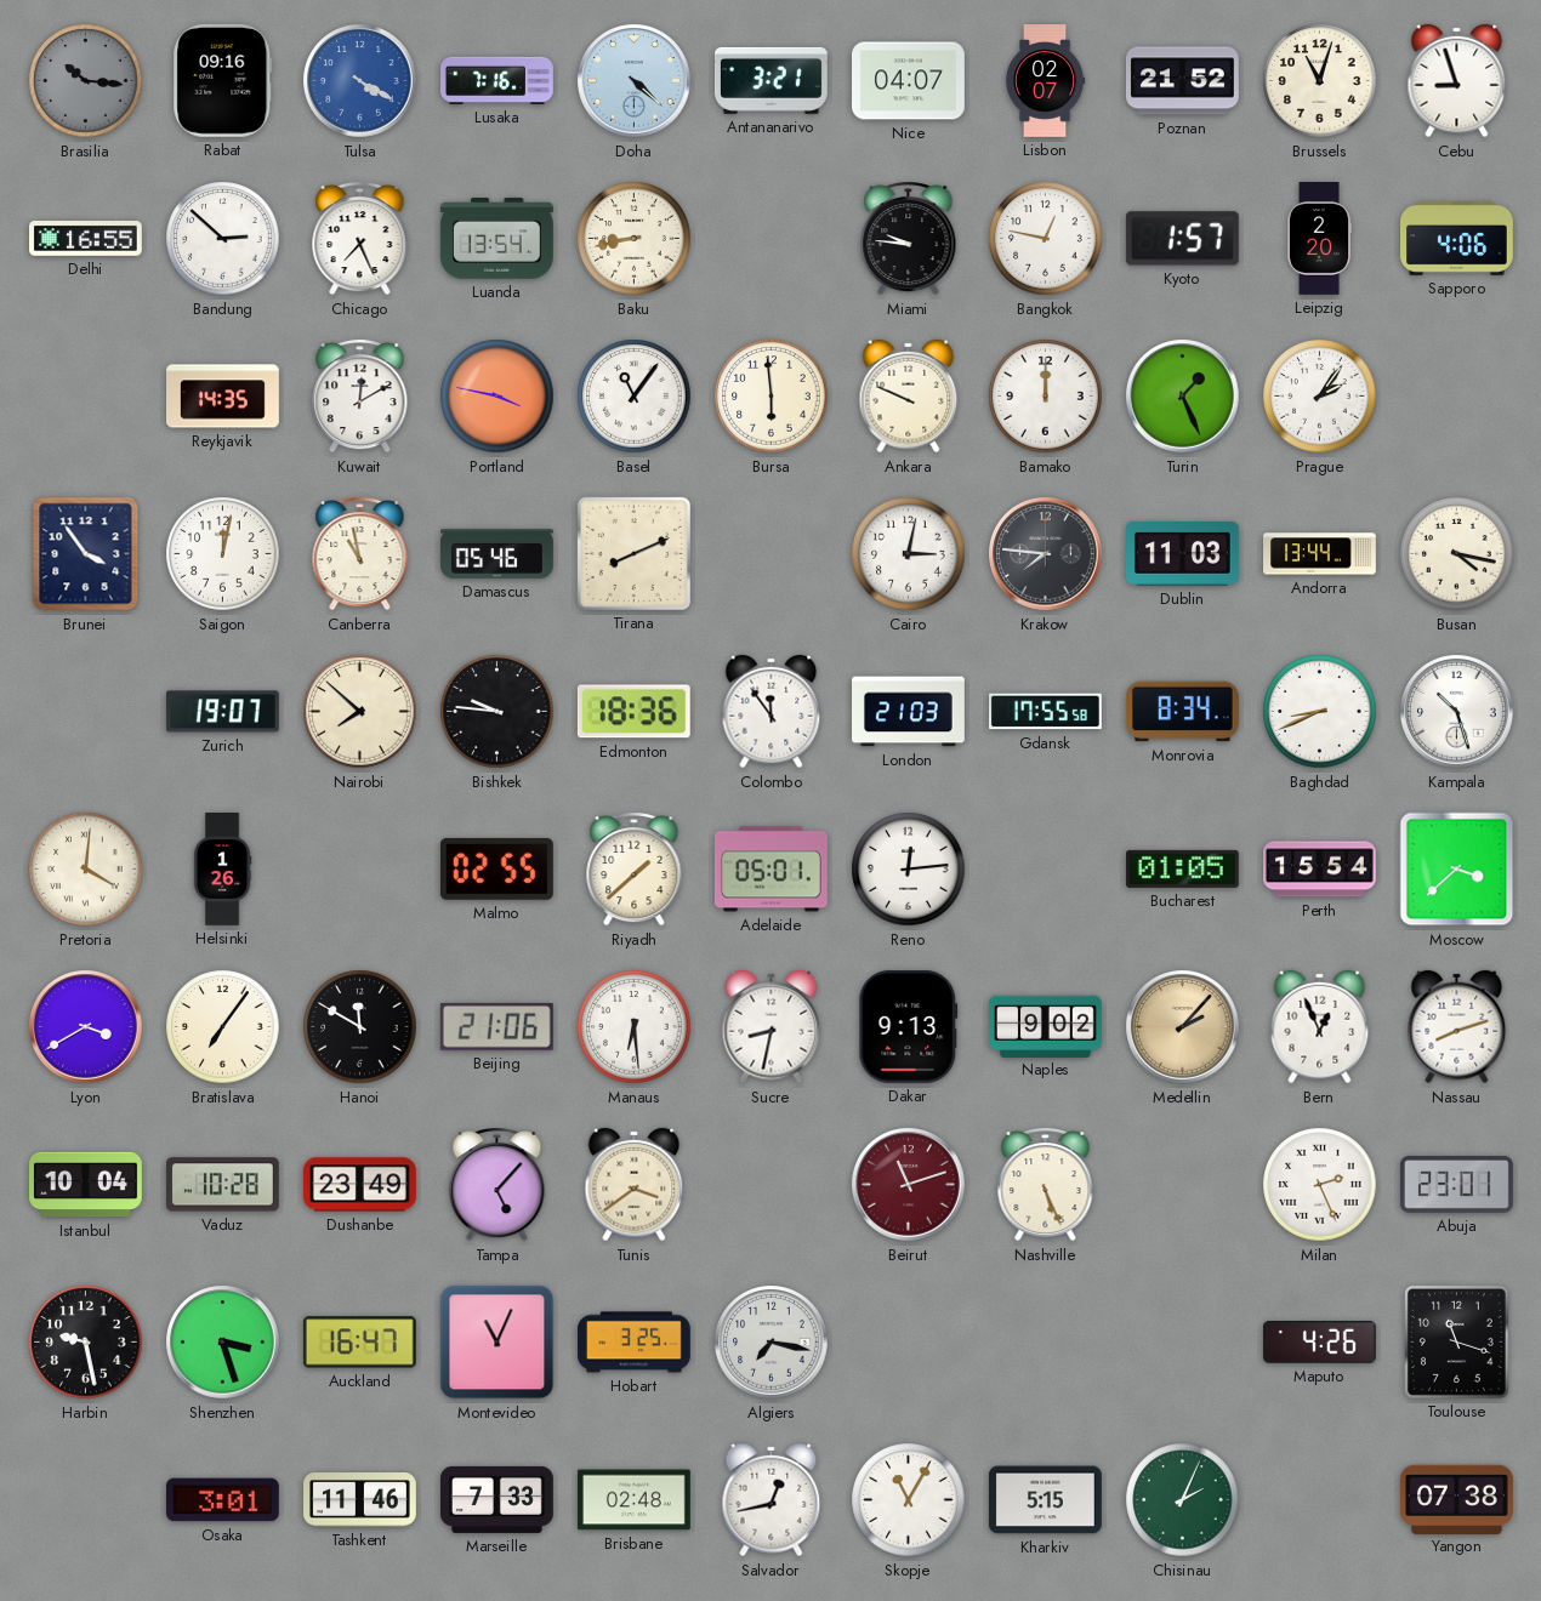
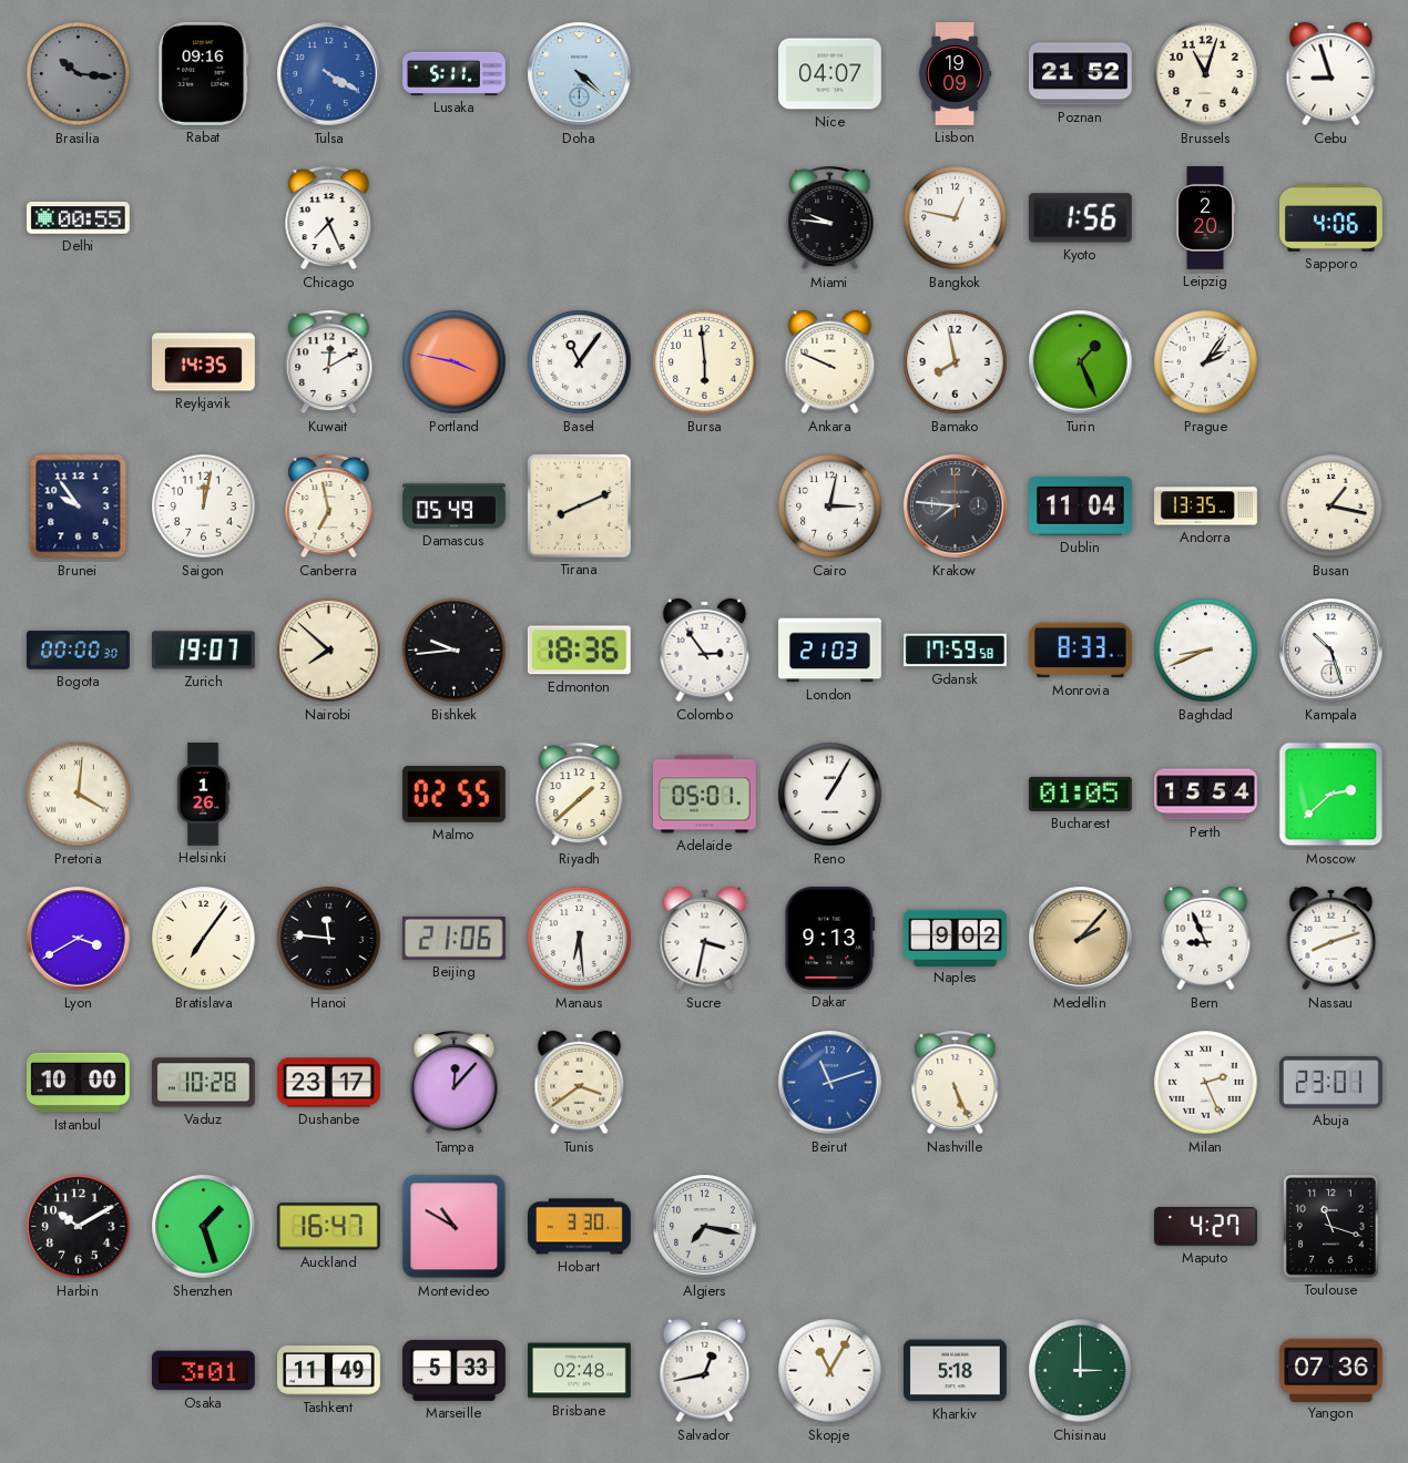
Lusaka: 7:16 -> 5:11 (455, 73)
Antananarivo: 3:21 -> none (770, 80)
Lisbon: 02:07 -> 19:09 (955, 74)
Delhi: 16:55 -> 00:55 (79, 218)
Bandung: 2:52 -> none (223, 239)
Luanda: 13:54 -> none (496, 239)
Baku: 8:43 -> none (635, 239)
Kyoto: 1:57 -> 1:56 (1080, 218)
Bamako: 12:00 -> 7:58 (956, 362)
Brunei: 3:54 -> 9:54 (79, 507)
Canberra: 10:58 -> 6:58 (329, 507)
Damascus: 05:46 -> 05:49 (455, 507)
Dublin: 11:03 -> 11:04 (1081, 507)
Andorra: 13:44 -> 13:35 (1206, 507)
Busan: 4:17 -> 1:17 (1332, 507)
Bogota: none -> 00:00 (79, 651)
Bishkek: 9:46 -> 9:44 (455, 651)
Colombo: 11:54 -> 2:54 (705, 651)
Gdansk: 17:55 -> 17:59 (956, 651)
Monrovia: 8:34 -> 8:33 (1080, 651)
Reno: 12:14 -> 1:05 (830, 795)
Moscow: 3:38 -> 2:38 (1332, 795)
Hanoi: 11:50 -> 11:46 (329, 939)
Sucre: 8:32 -> 3:32 (705, 939)
Bern: 12:56 -> 8:56 (1206, 939)
Istanbul: 10:04 -> 10:00 (79, 1083)
Dushanbe: 23:49 -> 23:17 (328, 1083)
Tampa: 5:07 -> 12:07 (455, 1083)
Beirut dial: burgundy -> blue (830, 1083)
Harbin: 9:28 -> 10:10 (79, 1227)
Shenzhen: 3:27 -> 1:27 (204, 1227)
Montevideo: 11:04 -> 10:50 (455, 1227)
Hobart: 3:25 -> 3:30 (580, 1227)
Maputo: 4:26 -> 4:27 (1205, 1227)
Tashkent: 11:46 -> 11:49 (329, 1371)
Marseille: 7:33 -> 5:33 (455, 1370)
Kharkiv: 5:15 -> 5:18 (955, 1371)
Chisinau: 2:04 -> 3:00 (1081, 1371)
Yangon: 07:38 -> 07:36 (1330, 1370)
